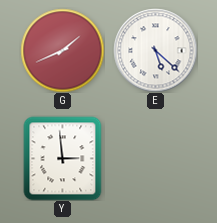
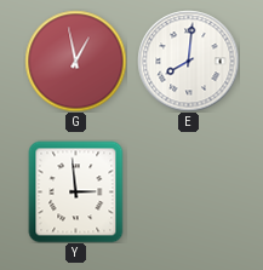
G: 1:41 -> 12:58 (75, 61)
E: 5:22 -> 8:01 (188, 61)
